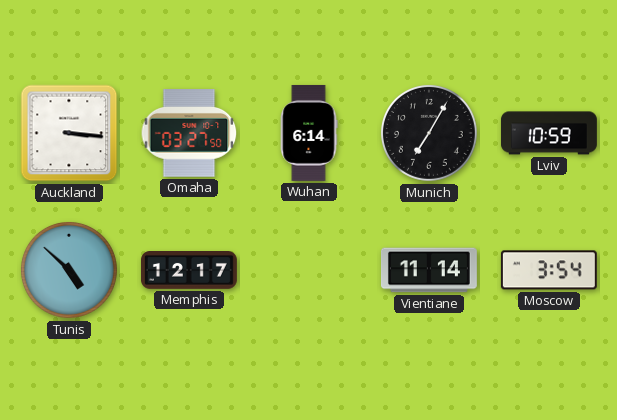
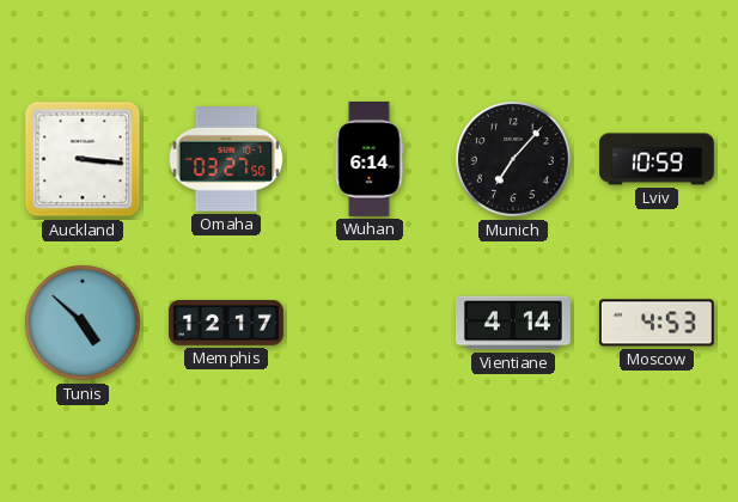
Munich: 7:05 -> 7:07 (513, 159)
Vientiane: 11:14 -> 4:14 (513, 323)
Moscow: 3:54 -> 4:53 (657, 323)
